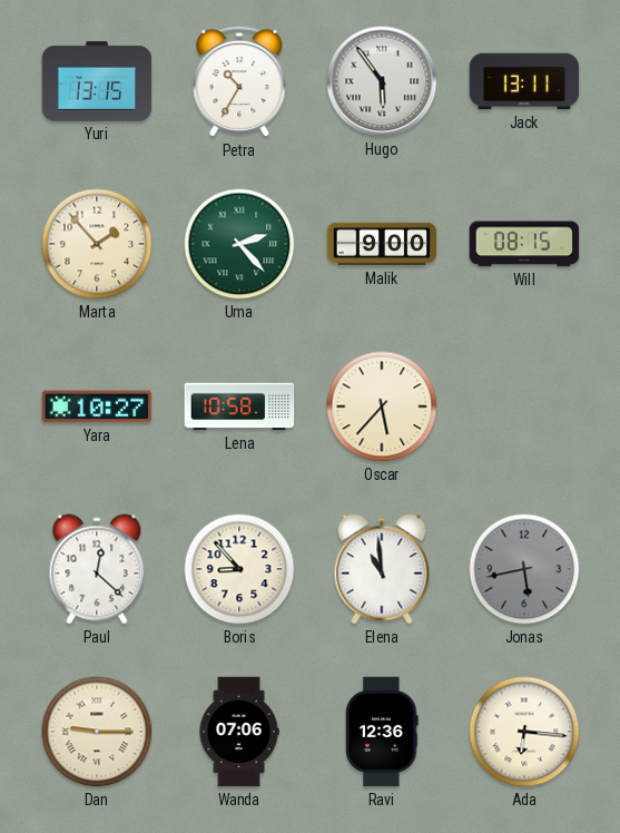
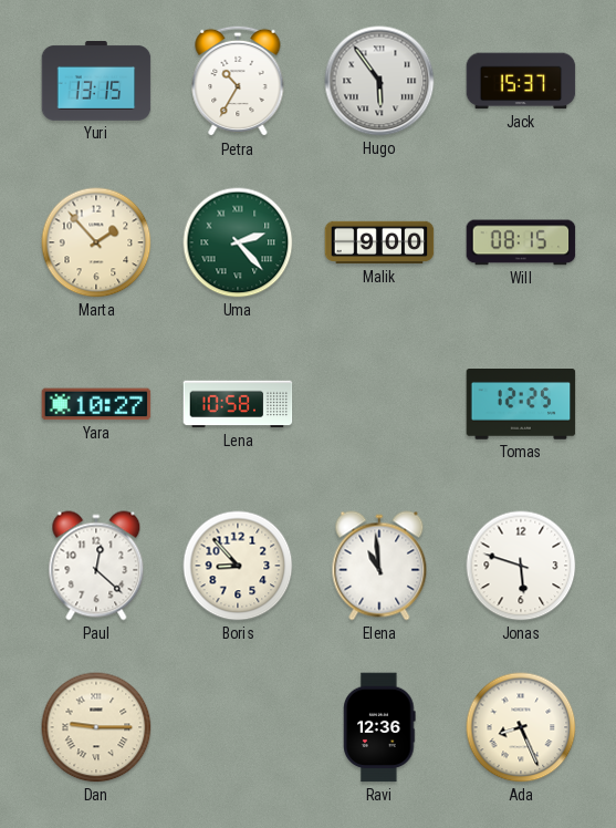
Jack: 13:11 -> 15:37 (521, 81)
Oscar: 5:37 -> none (382, 406)
Tomas: none -> 12:25 (521, 405)
Jonas: 5:43 -> 5:48 (521, 566)
Jonas dial: grey -> white (521, 566)
Wanda: 07:06 -> none (239, 732)
Ada: 6:16 -> 8:26 (521, 727)
